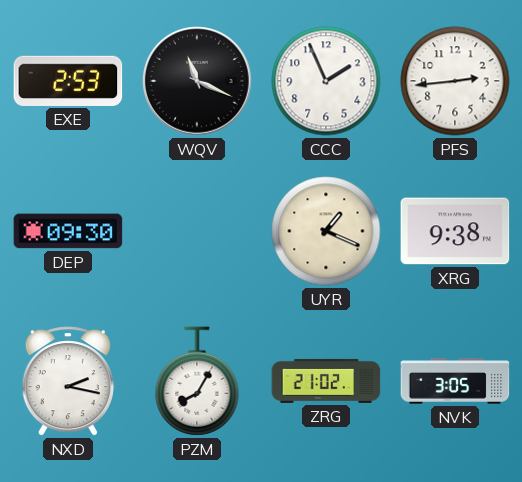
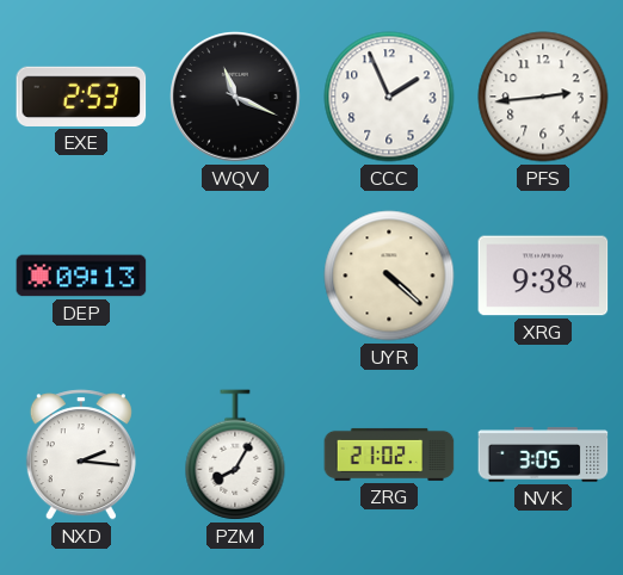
DEP: 09:30 -> 09:13 (81, 276)
UYR: 1:19 -> 4:22 (389, 276)
NXD: 2:17 -> 2:16 (81, 455)
